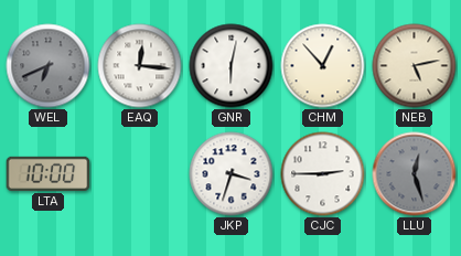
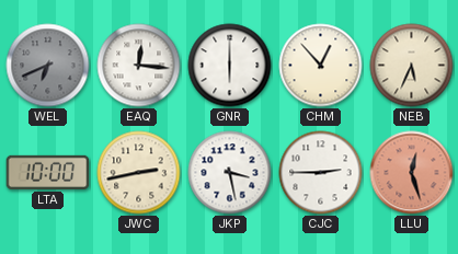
GNR: 6:02 -> 6:00 (230, 66)
NEB: 5:13 -> 5:34 (412, 66)
JWC: none -> 2:43 (139, 173)
JKP: 3:33 -> 3:28 (230, 173)
LLU dial: grey -> salmon (412, 173)
